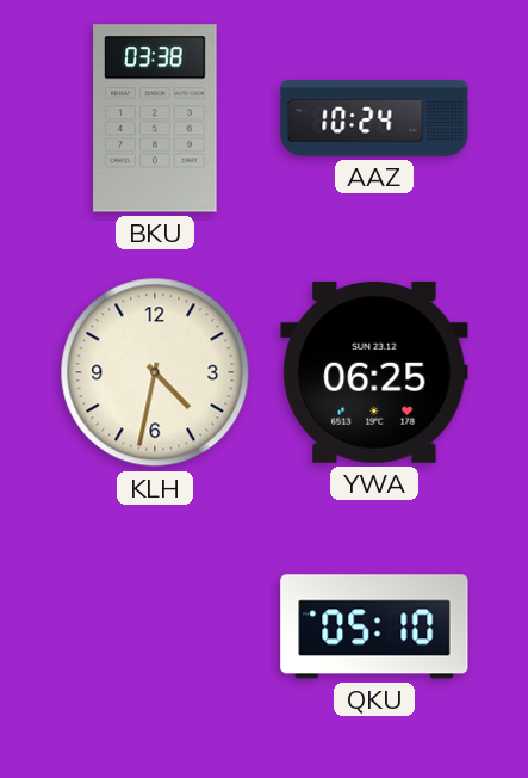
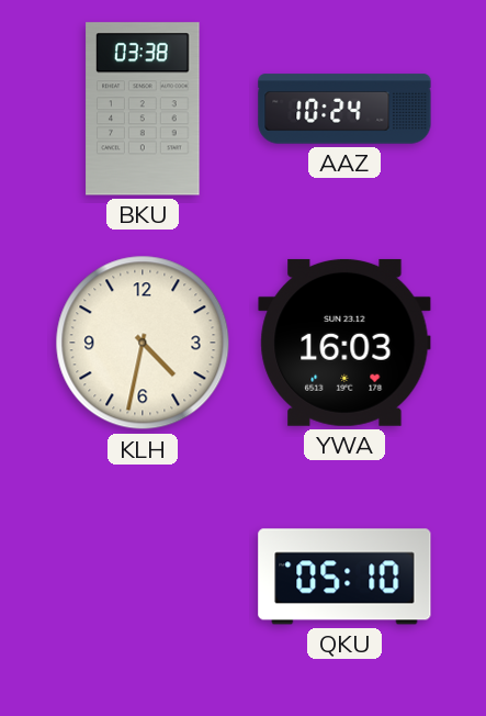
YWA: 06:25 -> 16:03 (344, 343)
